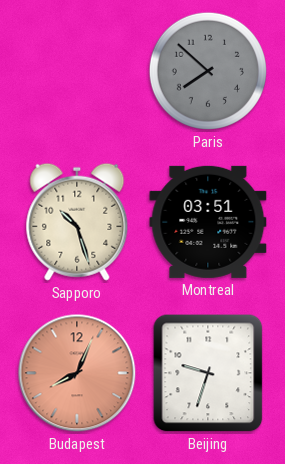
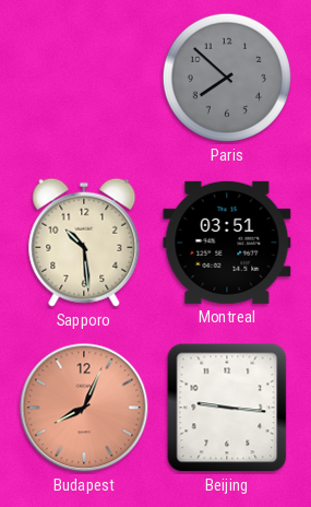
Sapporo: 10:27 -> 10:29 (84, 243)
Beijing: 9:33 -> 9:16 (227, 408)
